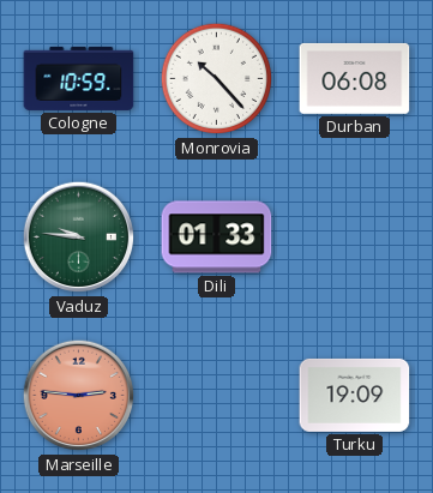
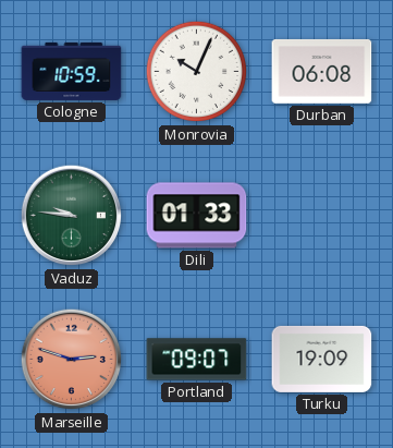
Monrovia: 10:23 -> 10:04 (197, 72)
Marseille: 2:46 -> 2:48 (72, 360)
Portland: none -> 09:07 (197, 360)
